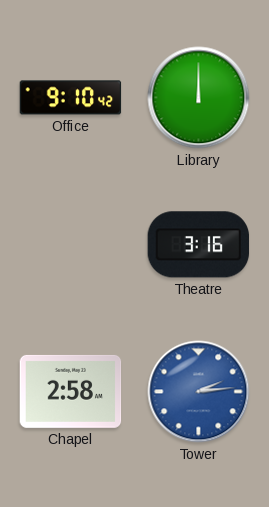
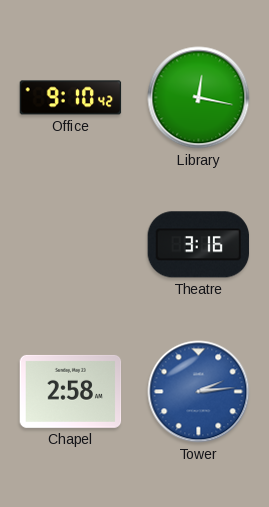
Library: 12:00 -> 12:17 (199, 98)
